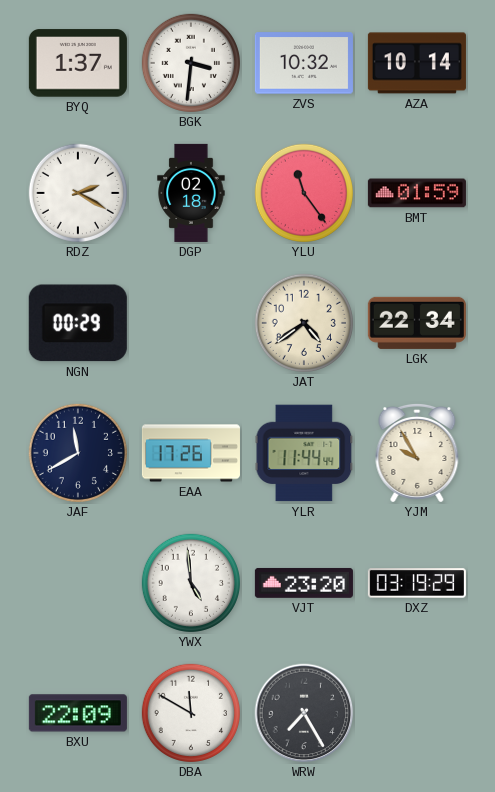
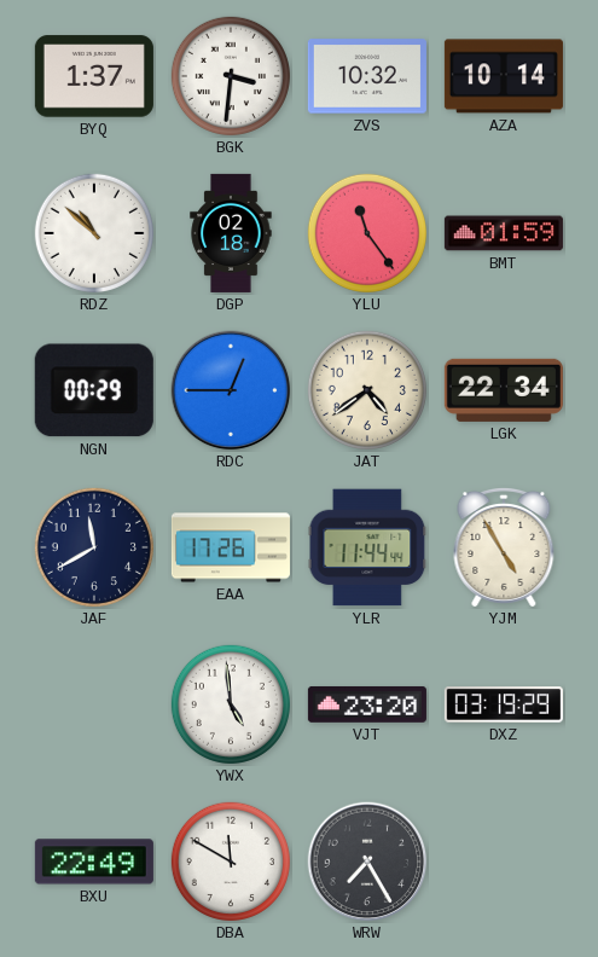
RDZ: 2:20 -> 10:52 (94, 233)
RDC: none -> 12:45 (231, 390)
YJM: 9:55 -> 4:55 (504, 547)
BXU: 22:09 -> 22:49 (94, 862)
